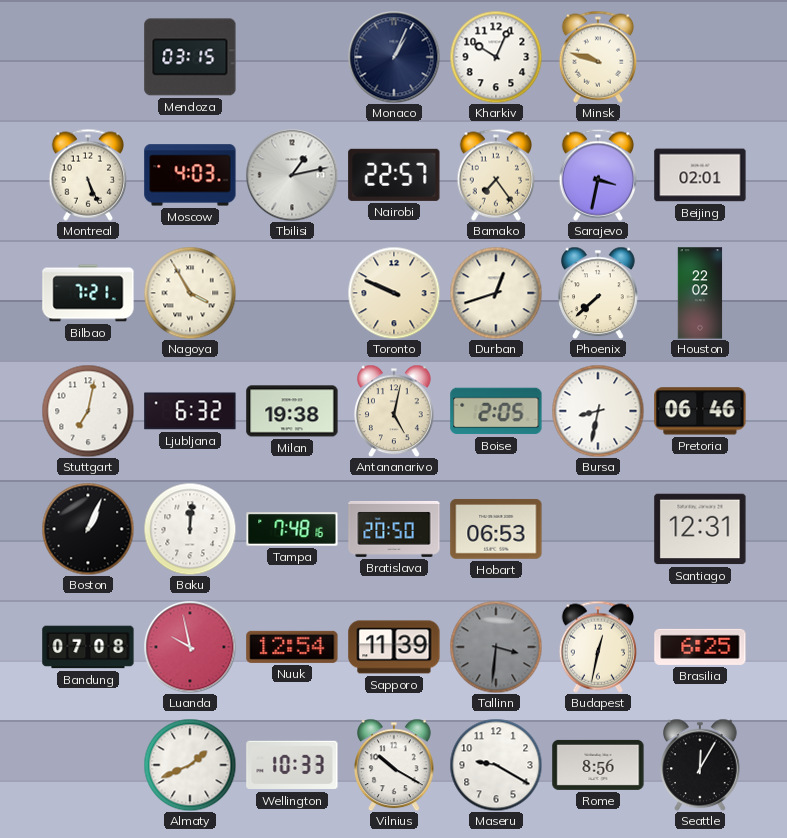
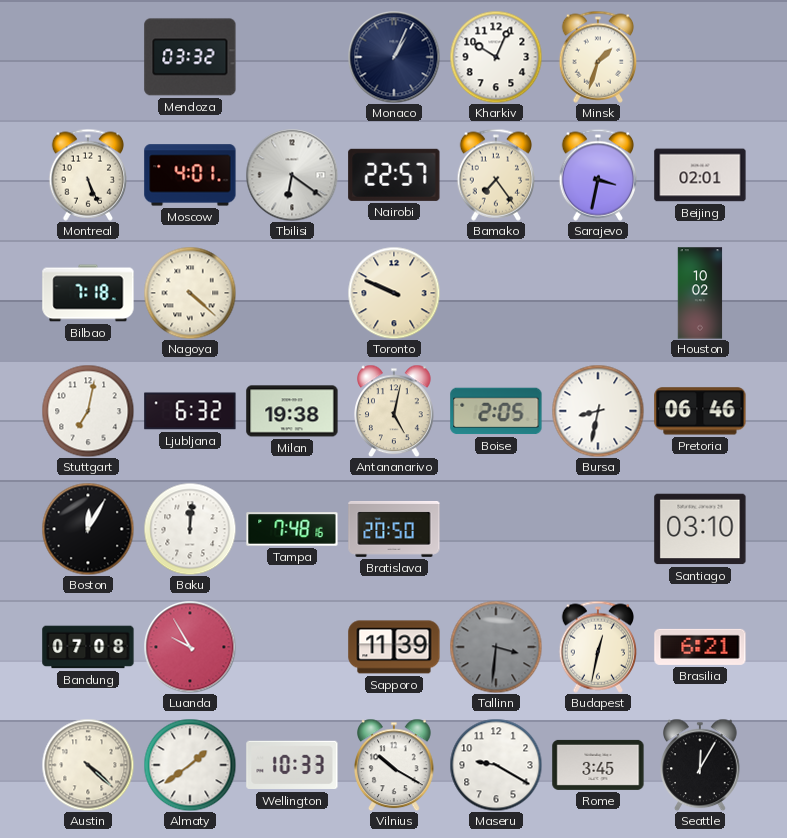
Mendoza: 03:15 -> 03:32 (190, 57)
Minsk: 9:48 -> 1:33 (597, 57)
Moscow: 4:03 -> 4:01 (190, 175)
Tbilisi: 1:13 -> 6:21 (292, 175)
Bilbao: 7:21 -> 7:18 (88, 293)
Nagoya: 3:55 -> 4:22 (190, 293)
Durban: 12:42 -> none (496, 293)
Phoenix: 7:38 -> none (599, 293)
Houston: 22:02 -> 10:02 (700, 293)
Boston: 1:04 -> 12:05 (88, 529)
Hobart: 06:53 -> none (496, 529)
Santiago: 12:31 -> 03:10 (700, 529)
Luanda: 9:58 -> 9:55 (190, 647)
Nuuk: 12:54 -> none (292, 647)
Brasilia: 6:25 -> 6:21 (700, 647)
Austin: none -> 4:22 (88, 765)
Almaty: 1:41 -> 1:39 (190, 765)
Rome: 8:56 -> 3:45 (598, 765)
